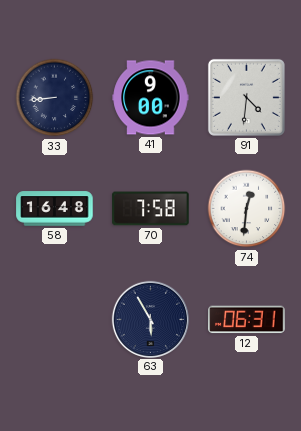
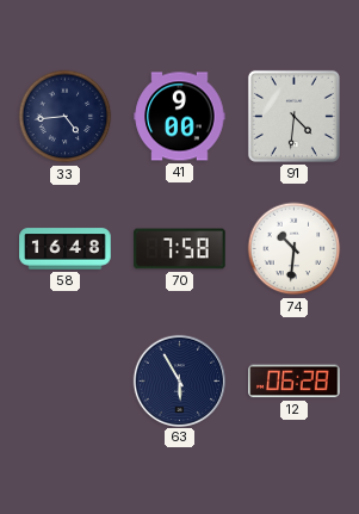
33: 8:44 -> 4:44 (66, 117)
74: 12:31 -> 10:31 (295, 249)
12: 06:31 -> 06:28 (295, 382)
